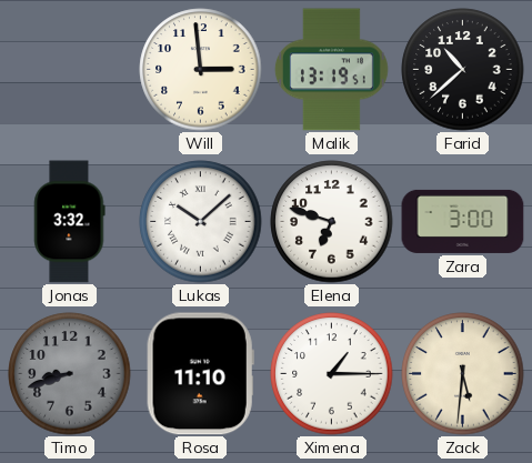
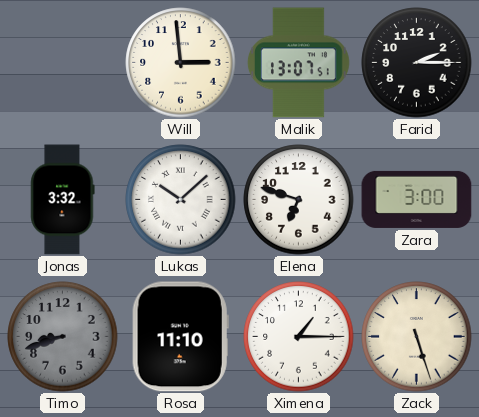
Malik: 13:19 -> 13:07 (298, 63)
Farid: 10:38 -> 2:15 (417, 63)
Zack: 5:31 -> 5:27 (417, 337)
